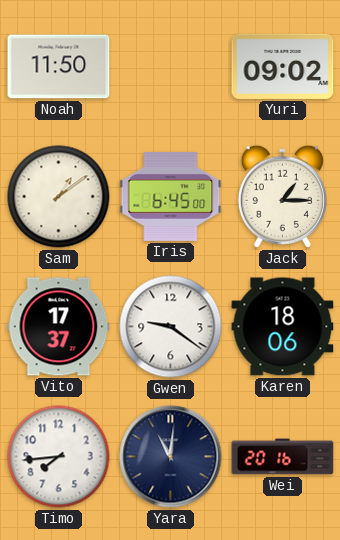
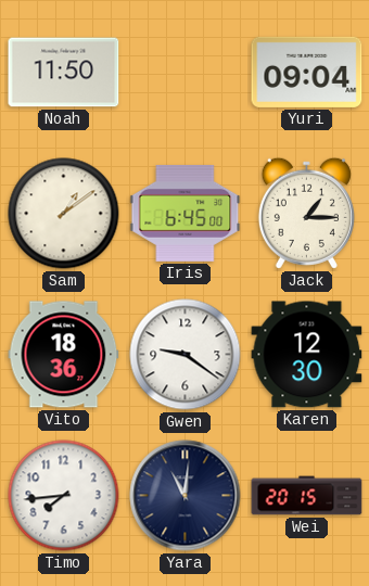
Yuri: 09:02 -> 09:04 (307, 72)
Vito: 17:37 -> 18:36 (64, 355)
Karen: 18:06 -> 12:30 (307, 355)
Wei: 20:16 -> 20:15 (307, 496)
